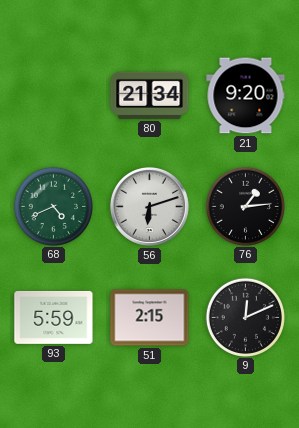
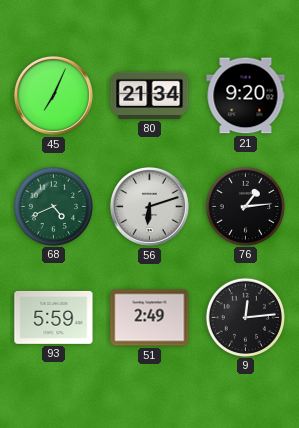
45: none -> 7:04 (53, 95)
51: 2:15 -> 2:49 (150, 318)
9: 12:11 -> 12:14 (245, 317)
